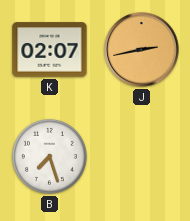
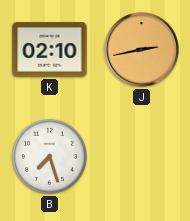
K: 02:07 -> 02:10 (50, 50)
